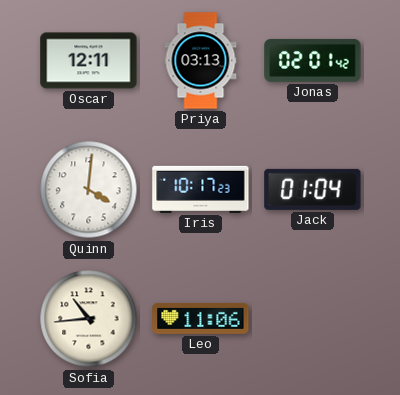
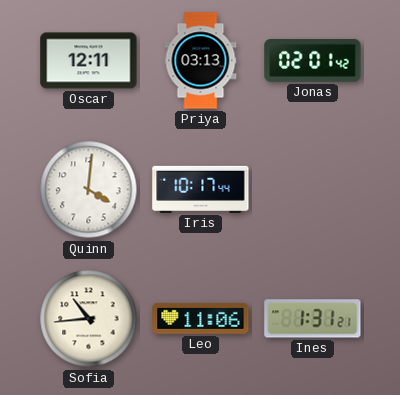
Iris: 10:17:23 -> 10:17:44 (201, 189)
Jack: 01:04 -> none (313, 189)
Ines: none -> 1:31 (313, 319)
